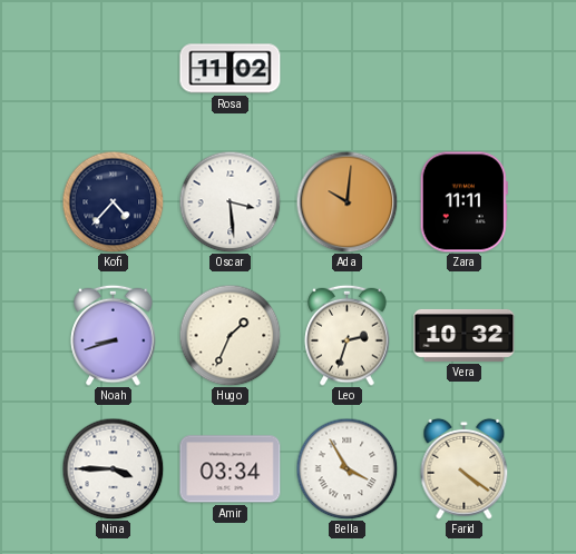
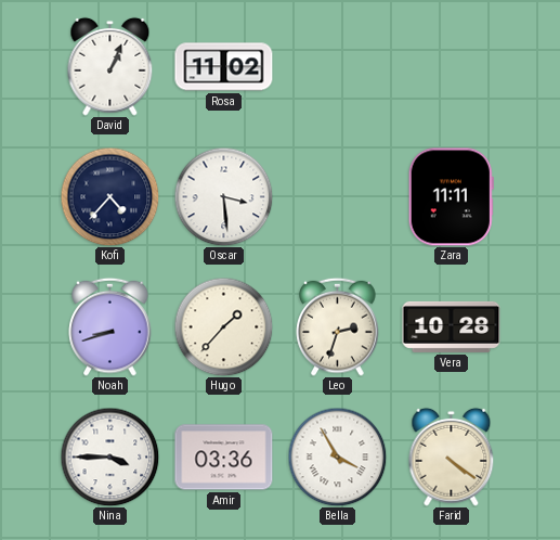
David: none -> 1:04 (110, 66)
Ada: 10:01 -> none (346, 201)
Hugo: 1:34 -> 1:37 (223, 326)
Vera: 10:32 -> 10:28 (452, 326)
Amir: 03:34 -> 03:36 (224, 458)
